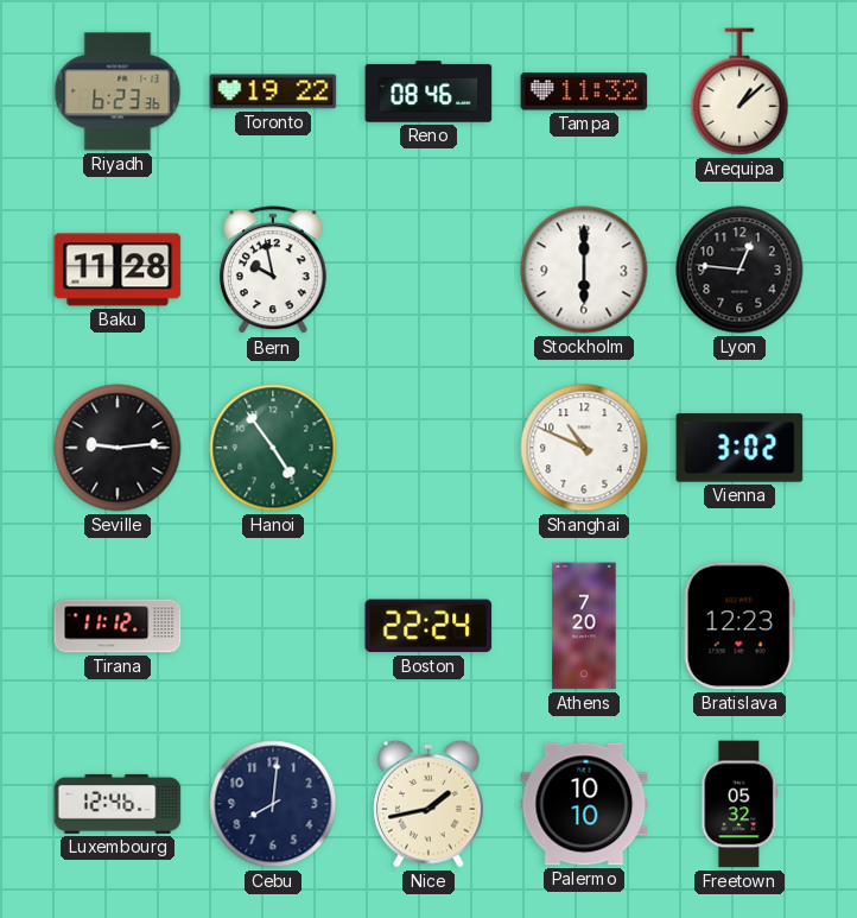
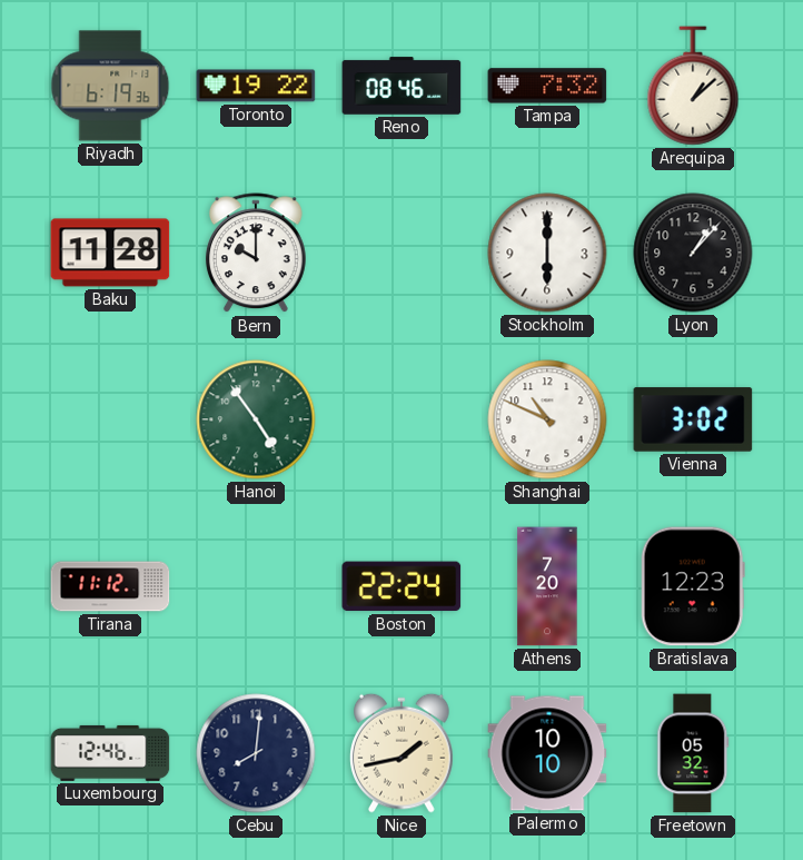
Riyadh: 6:23 -> 6:19 (110, 86)
Tampa: 11:32 -> 7:32 (547, 86)
Bern: 9:58 -> 10:00 (256, 254)
Lyon: 12:46 -> 1:07 (693, 253)
Seville: 9:14 -> none (118, 448)
